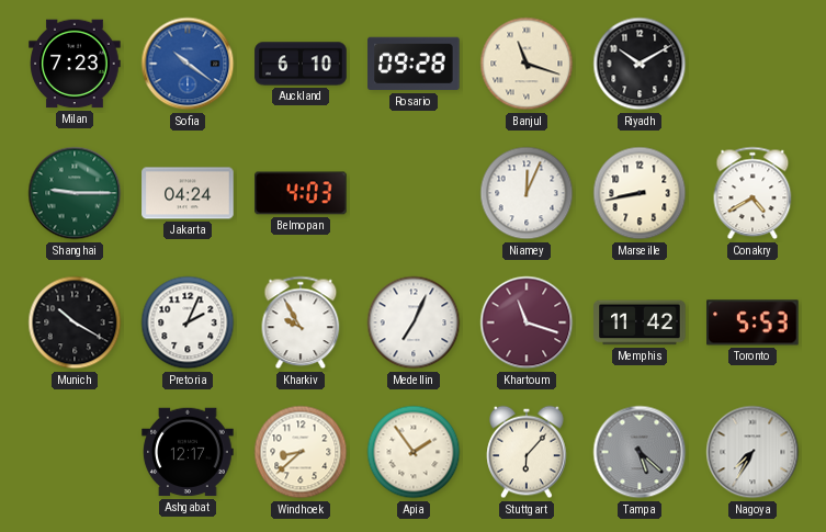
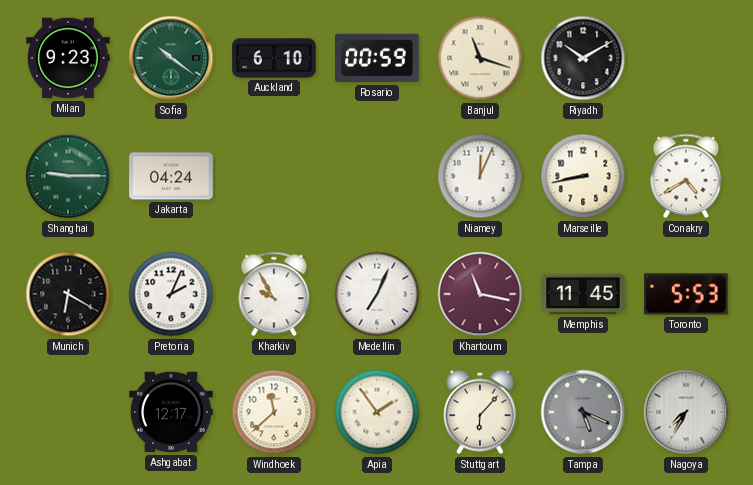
Milan: 7:23 -> 9:23 (68, 58)
Sofia dial: blue -> green (171, 58)
Rosario: 09:28 -> 00:59 (377, 58)
Belmopan: 4:03 -> none (301, 193)
Munich: 10:20 -> 6:20 (68, 294)
Khartoum: 11:18 -> 11:17 (480, 294)
Memphis: 11:42 -> 11:45 (583, 294)
Windhoek: 8:38 -> 11:38 (274, 412)
Tampa: 5:22 -> 5:19 (583, 412)
